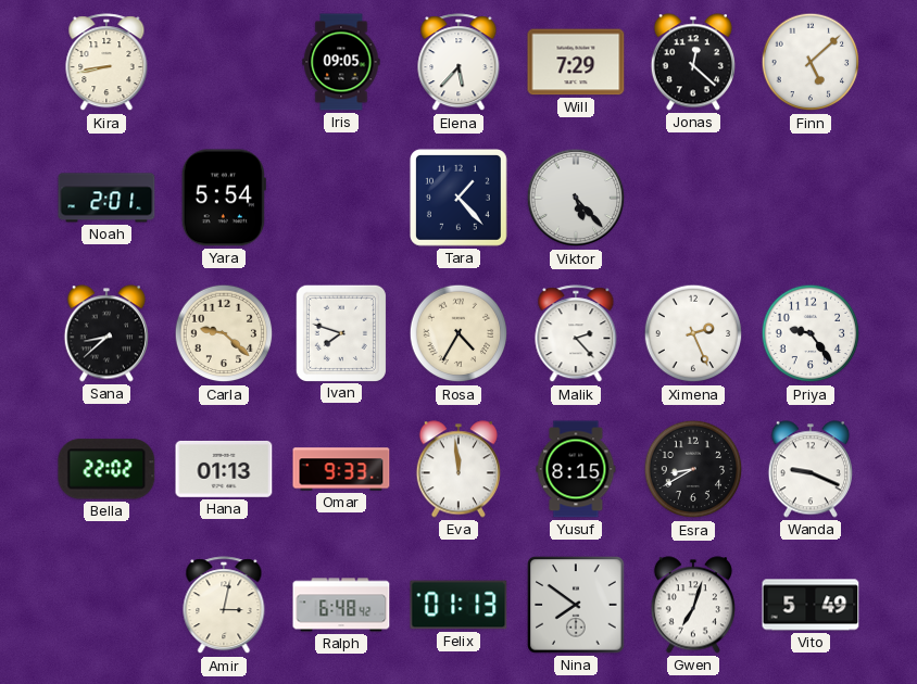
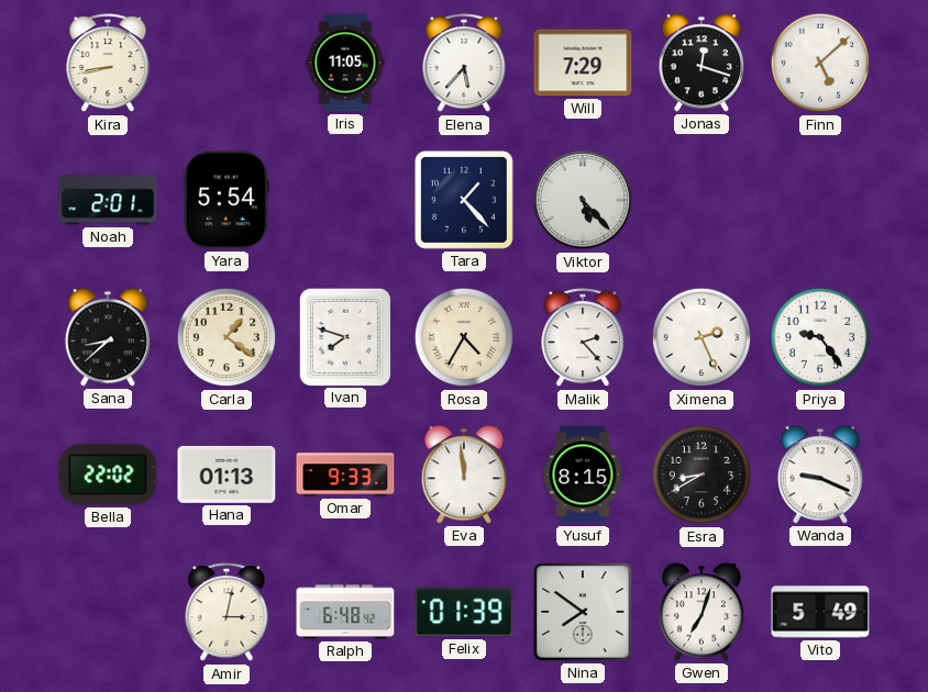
Iris: 09:05 -> 11:05 (345, 63)
Jonas: 12:22 -> 12:18 (701, 63)
Carla: 9:22 -> 1:21 (227, 337)
Felix: 01:13 -> 01:39 (464, 612)
